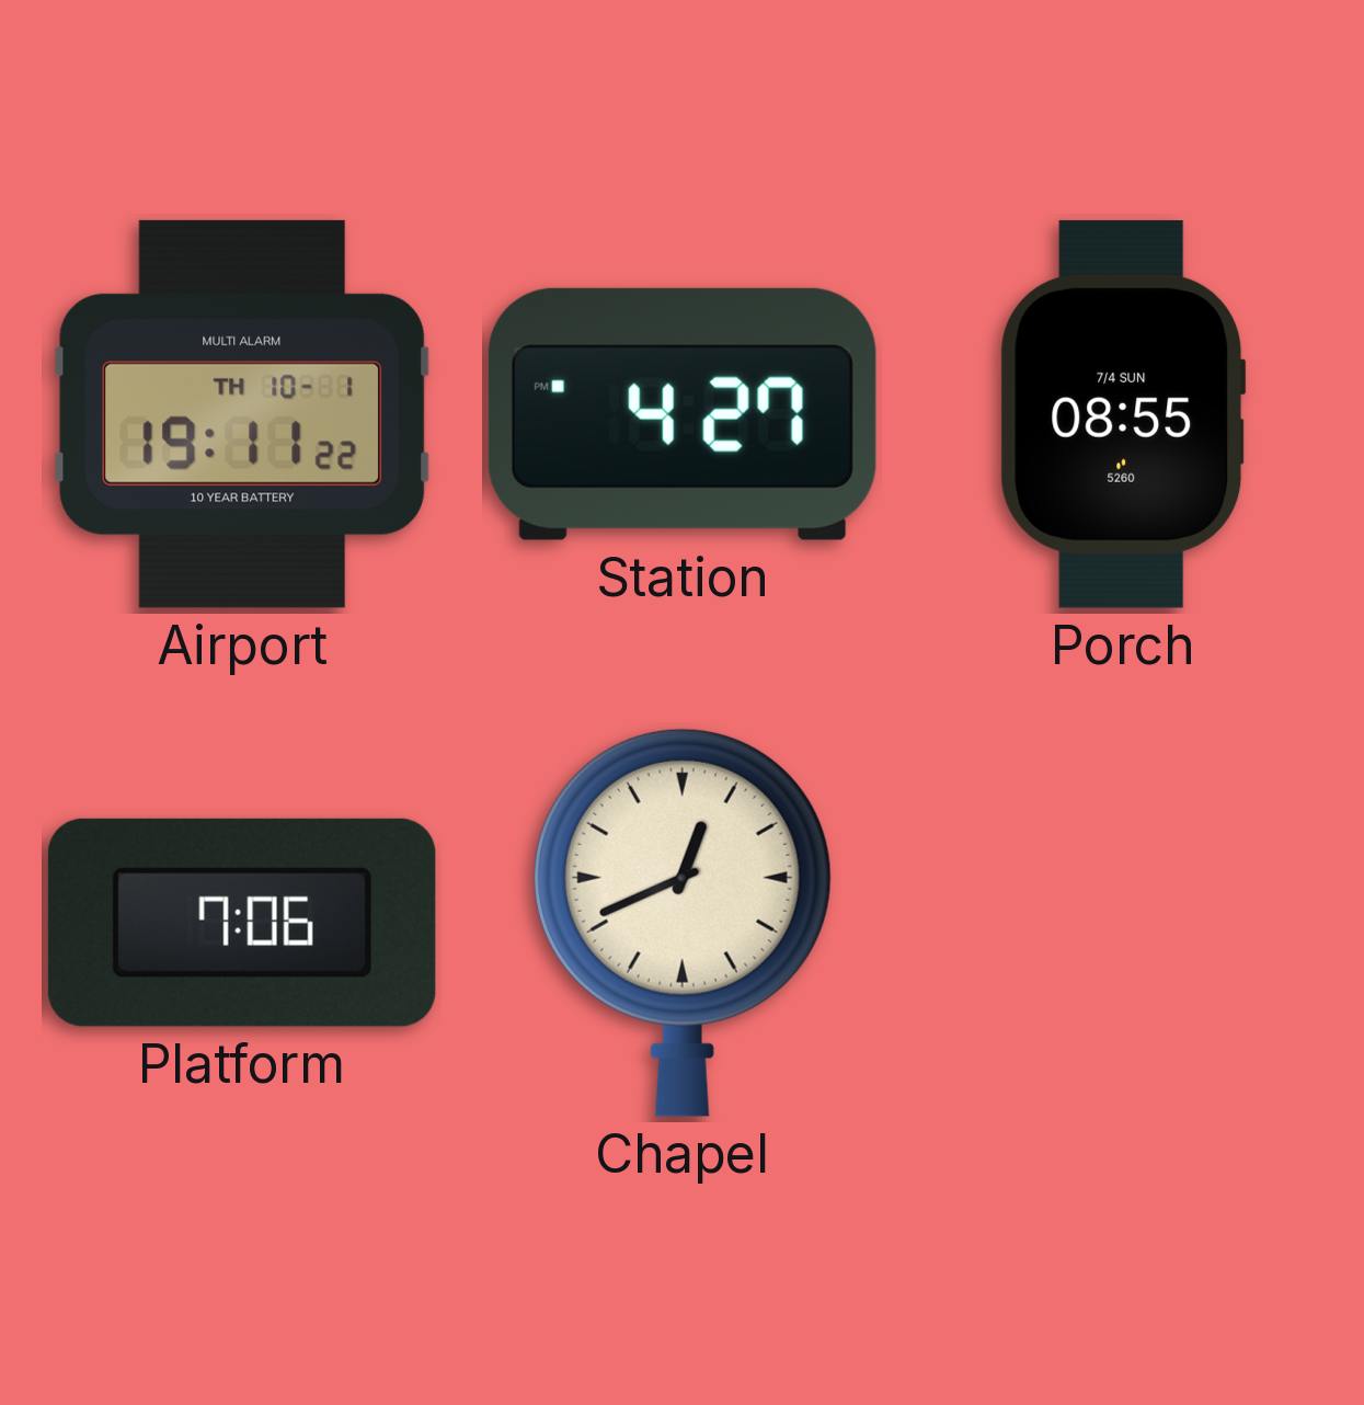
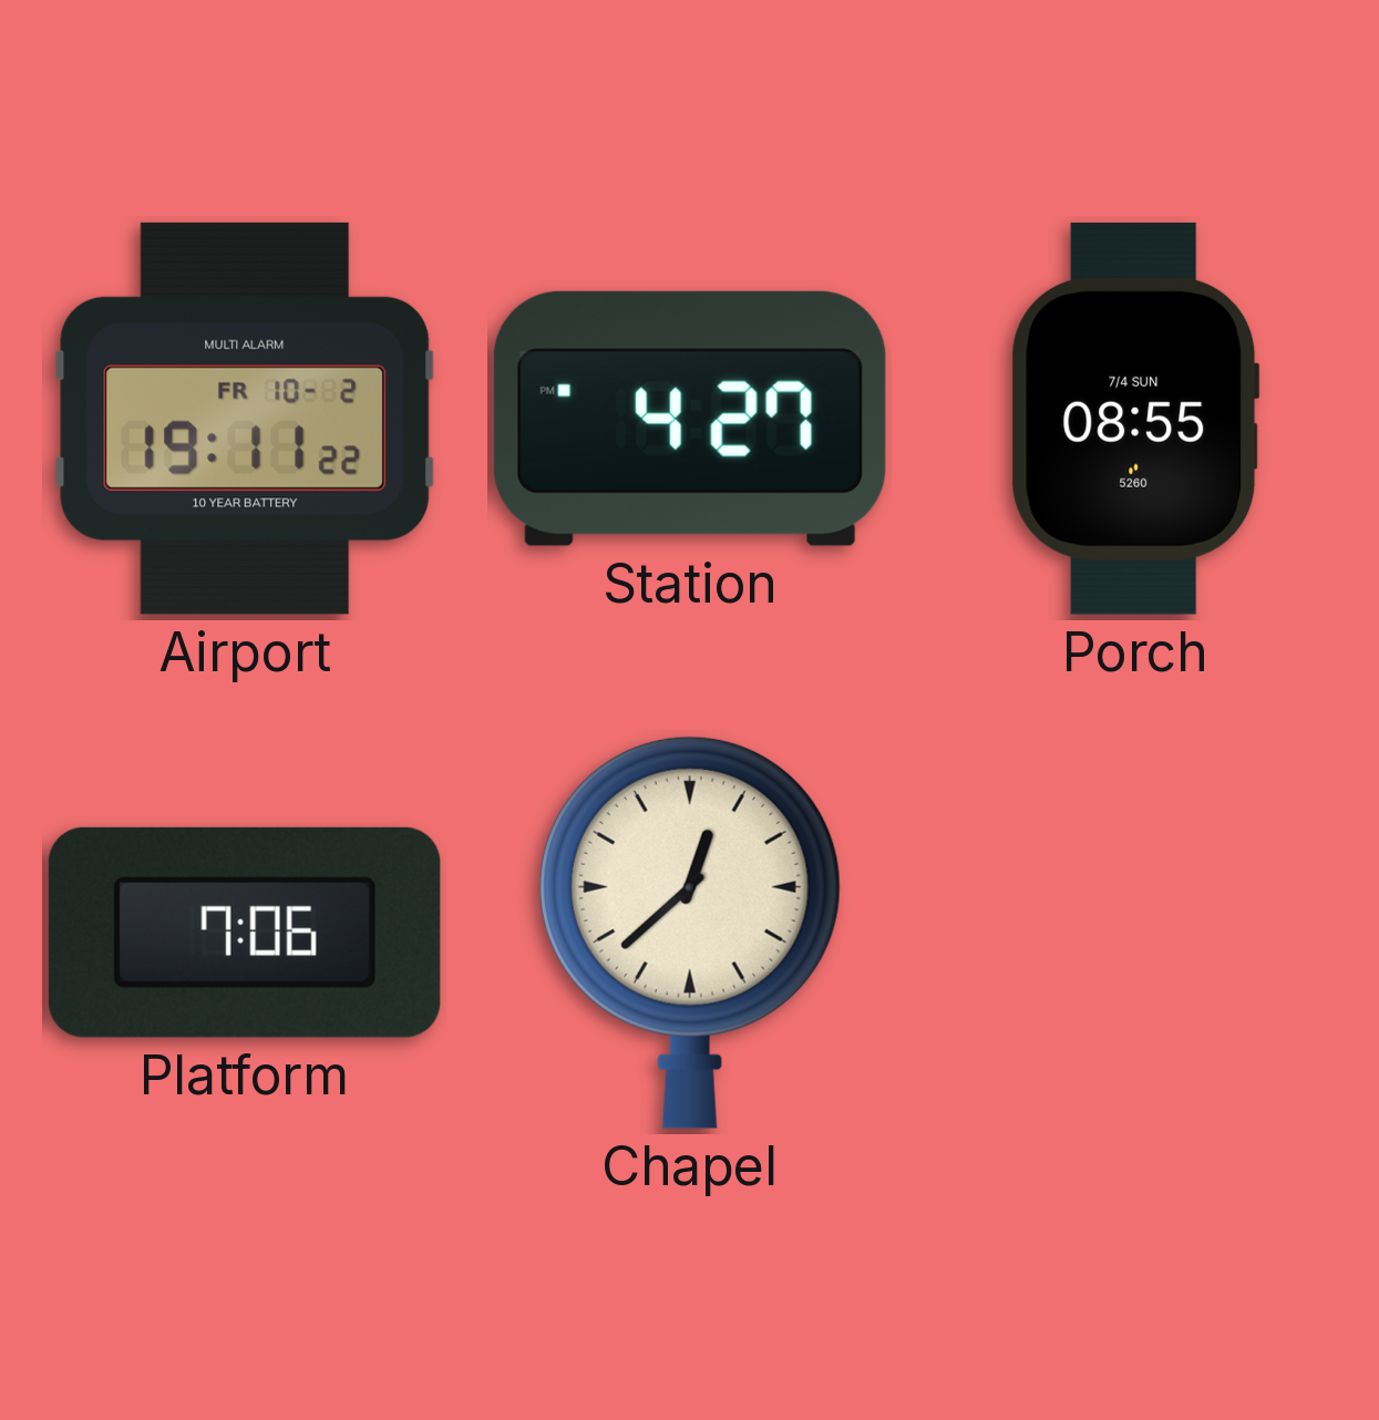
Airport date: TH 10-1 -> FR 10-2 (245, 419)
Chapel: 12:41 -> 12:38 (690, 933)
